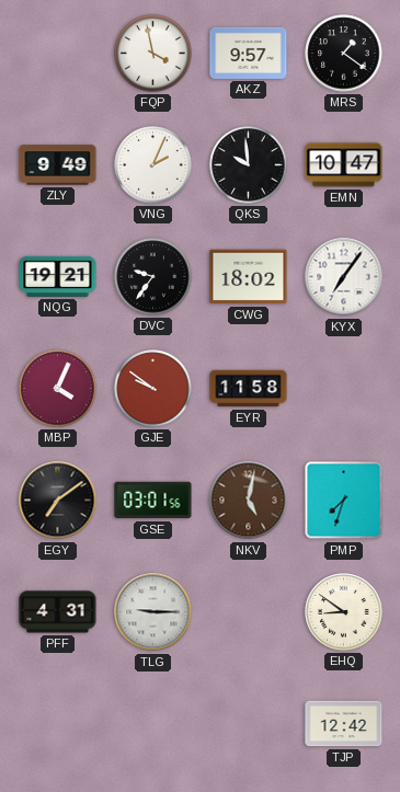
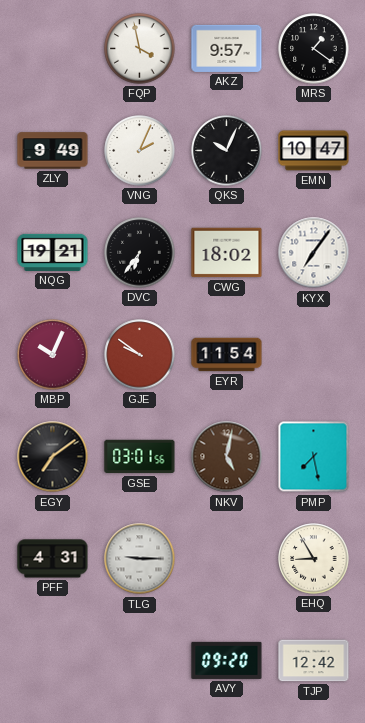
QKS: 9:59 -> 10:04 (227, 151)
DVC: 9:36 -> 6:36 (140, 253)
MBP: 4:04 -> 10:04 (53, 355)
EYR: 11:58 -> 11:54 (227, 355)
PMP: 7:33 -> 7:28 (314, 457)
EHQ: 8:51 -> 8:55 (314, 559)
AVY: none -> 09:20 (227, 660)
